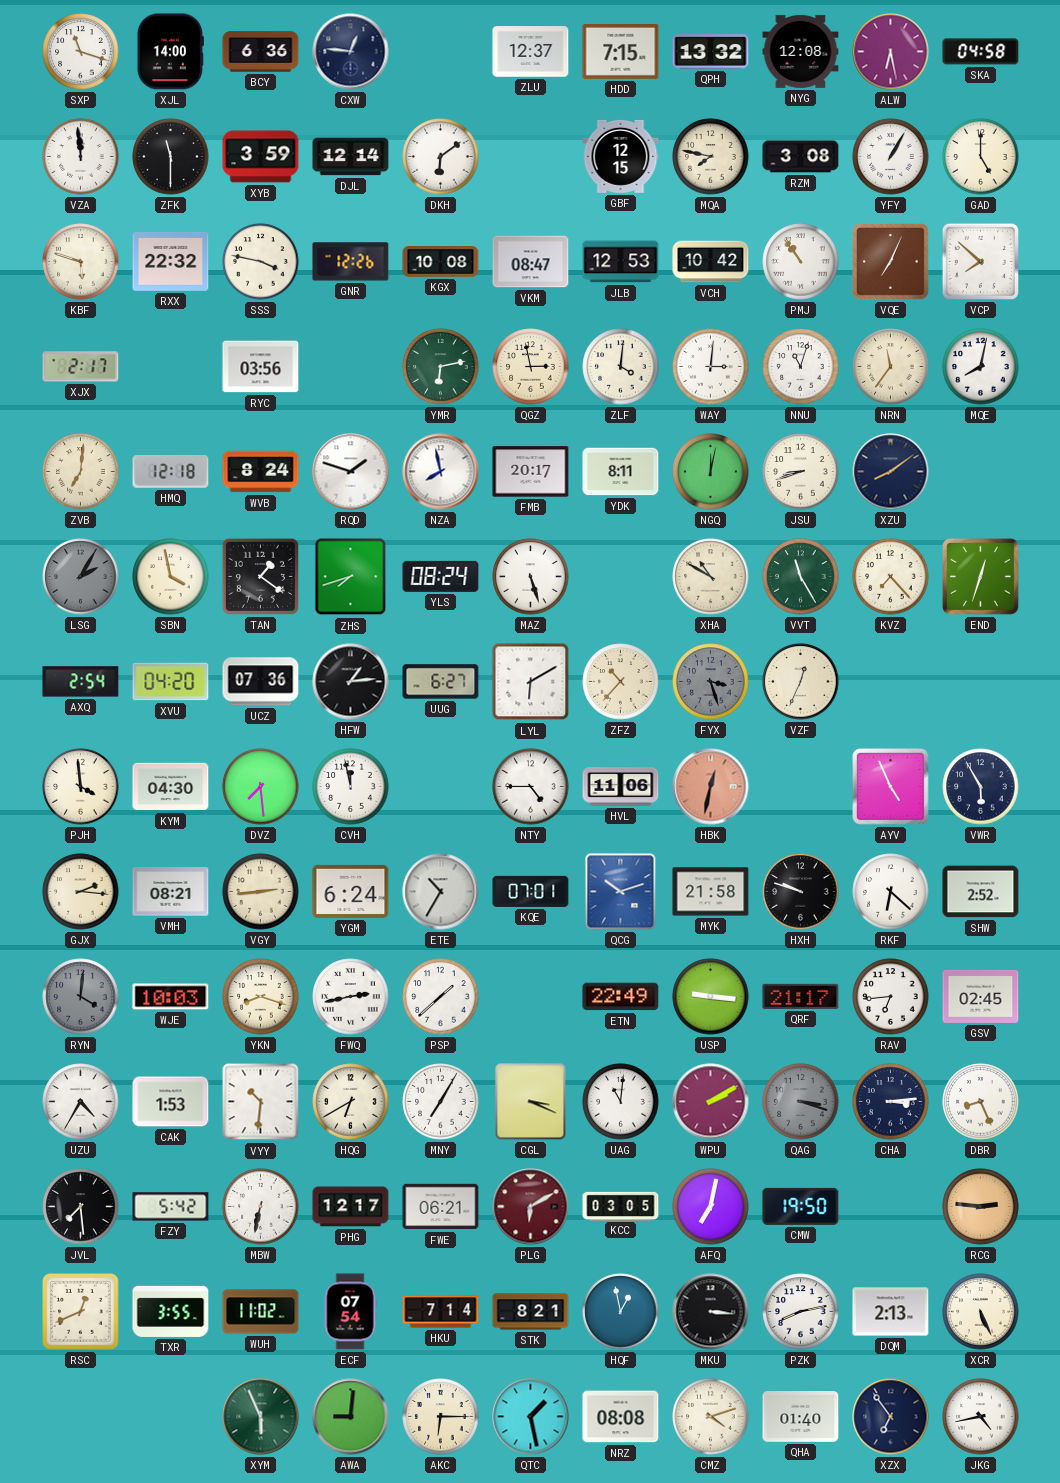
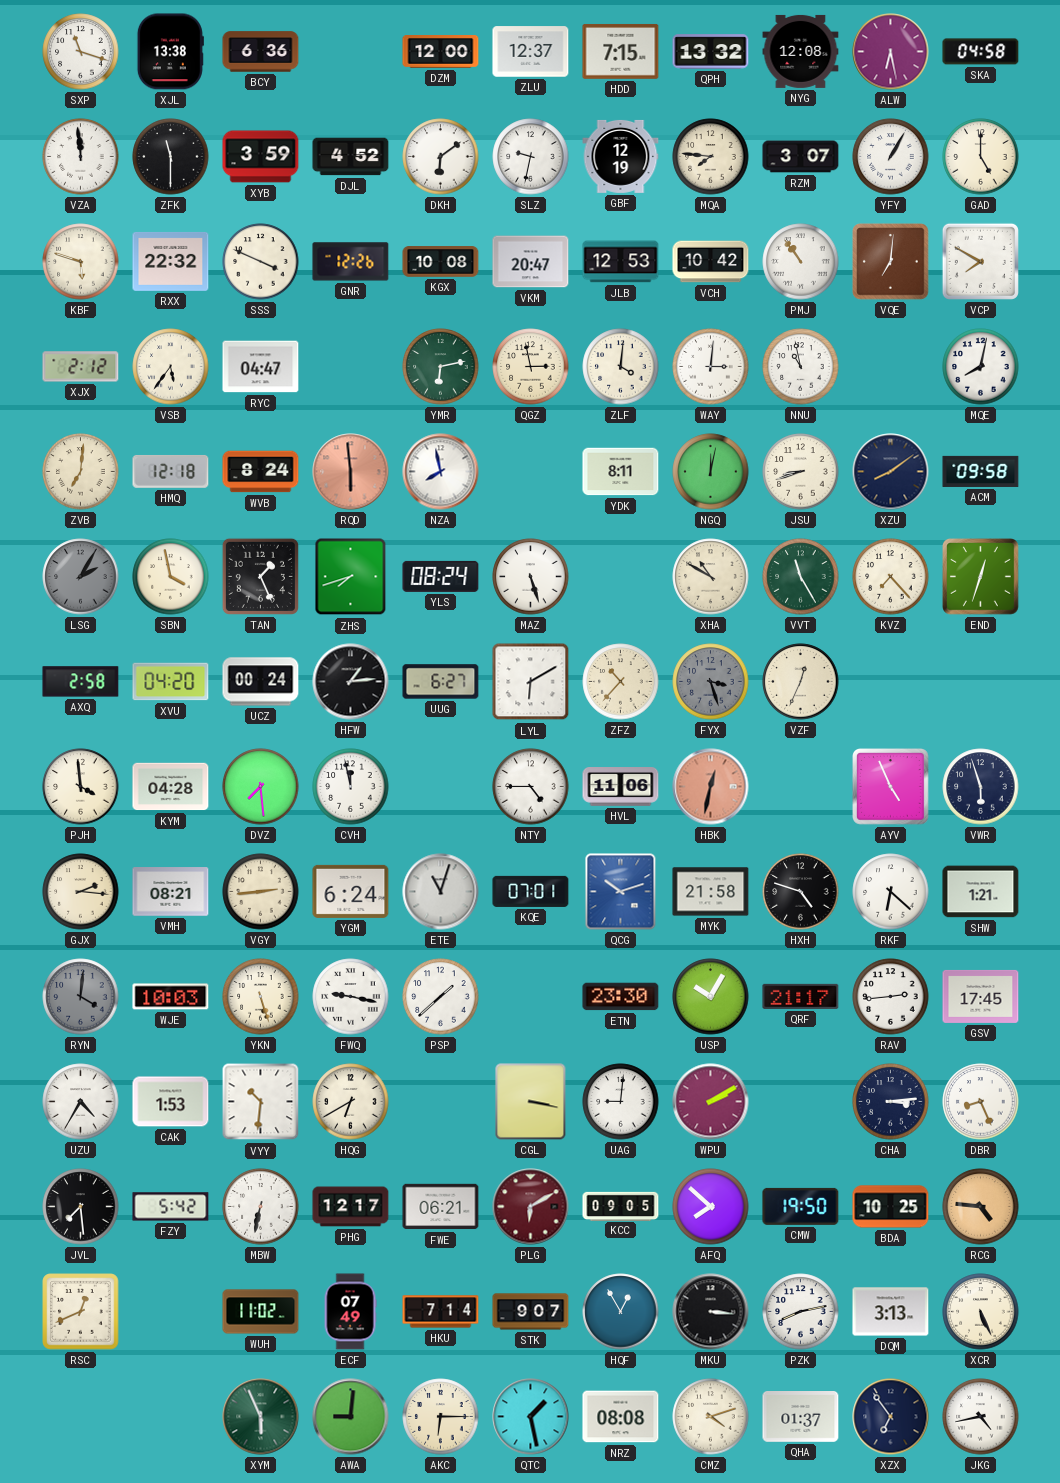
XJL: 14:00 -> 13:38 (170, 52)
CXW: 12:46 -> none (351, 52)
DZM: none -> 12:00 (441, 52)
DJL: 12:14 -> 4:52 (351, 157)
SLZ: none -> 9:32 (531, 157)
GBF: 12:15 -> 12:19 (621, 156)
MQA: 7:47 -> 7:46 (711, 157)
RZM: 3:08 -> 3:07 (801, 157)
SSS: 3:47 -> 3:49 (261, 262)
VKM: 08:47 -> 20:47 (531, 262)
VQE: 7:04 -> 7:01 (891, 262)
VCP: 7:52 -> 7:50 (980, 261)
XJX: 2:17 -> 2:12 (81, 367)
VSB: none -> 5:36 (171, 367)
RYC: 03:56 -> 04:47 (261, 367)
NNU: 11:03 -> 10:58 (801, 367)
NRN: 11:36 -> none (891, 367)
RQD: 1:48 -> 5:59 (351, 472)
RQD dial: white -> salmon (351, 472)
FMB: 20:17 -> none (531, 472)
ACM: none -> 09:58 (981, 471)
TAN: 1:21 -> 1:26 (260, 576)
AXQ: 2:54 -> 2:58 (81, 682)
UCZ: 07:36 -> 00:24 (261, 682)
KYM: 04:30 -> 04:28 (171, 787)
VWR: 5:55 -> 5:57 (981, 787)
ETE: 10:35 -> 11:03 (441, 892)
HXH: 9:48 -> 4:48 (801, 892)
SHW: 2:52 -> 1:21 (981, 892)
YKN: 8:18 -> 5:27 (261, 997)
FWQ: 2:43 -> 9:17 (351, 997)
ETN: 22:49 -> 23:30 (621, 997)
USP: 9:16 -> 10:05 (711, 997)
RAV: 6:44 -> 2:44 (891, 997)
GSV: 02:45 -> 17:45 (981, 996)
MNY: 7:05 -> none (441, 1102)
CGL: 3:19 -> 3:17 (531, 1102)
UAG: 11:01 -> 9:01 (621, 1102)
QAG: 3:18 -> none (801, 1102)
KCC: 03:05 -> 09:05 (621, 1206)
AFQ: 7:02 -> 7:52 (711, 1207)
BDA: none -> 10:25 (891, 1207)
RCG: 2:46 -> 4:46 (981, 1207)
TXR: 3:55 -> none (171, 1311)
ECF: 07:54 -> 07:49 (350, 1312)
STK: 8:21 -> 9:07 (531, 1312)
HQF: 12:58 -> 12:55 (621, 1312)
DQM: 2:13 -> 3:13 (891, 1312)
QHA: 01:40 -> 01:37 (801, 1417)
